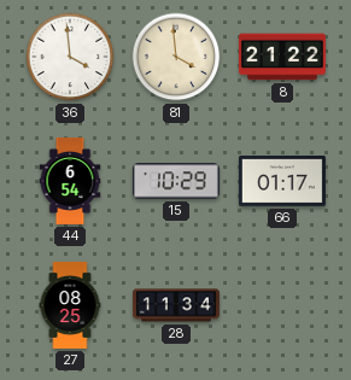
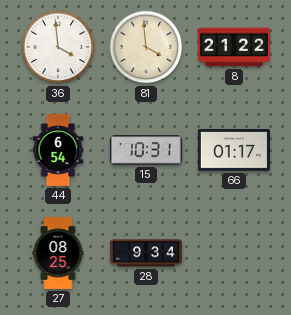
15: 10:29 -> 10:31 (146, 150)
28: 11:34 -> 9:34 (146, 253)
